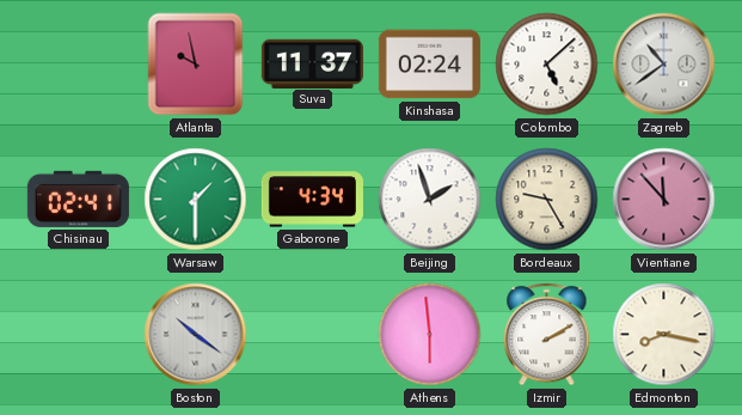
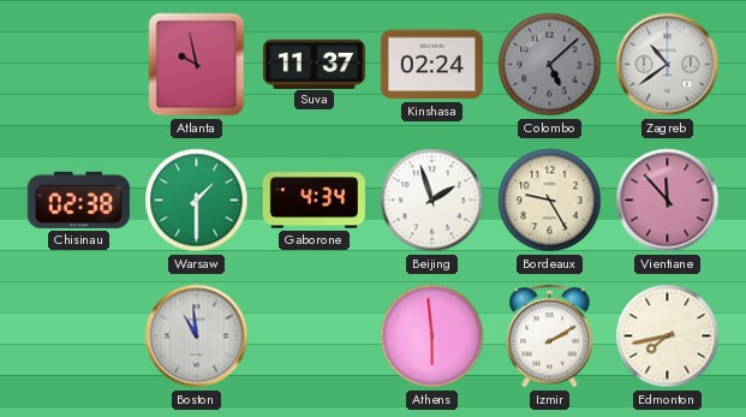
Colombo dial: white -> grey (550, 65)
Chisinau: 02:41 -> 02:38 (78, 199)
Boston: 10:21 -> 10:59 (197, 336)
Edmonton: 8:17 -> 7:43 (668, 336)
